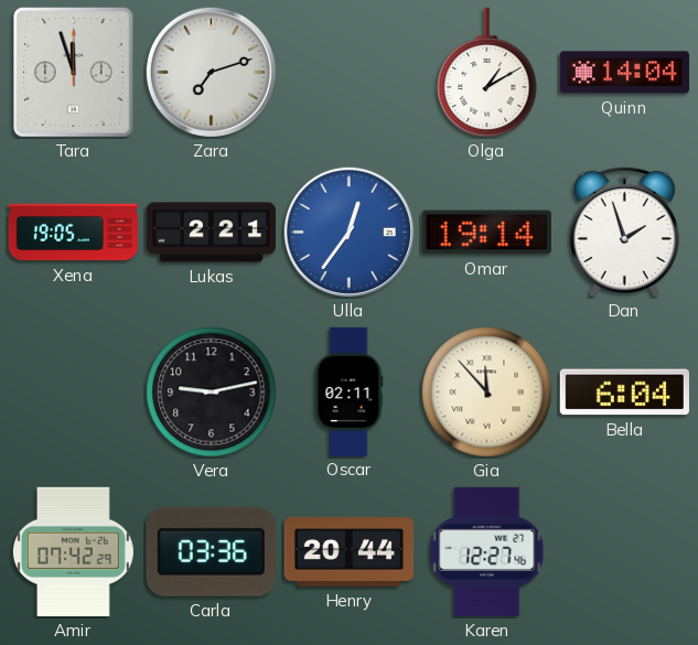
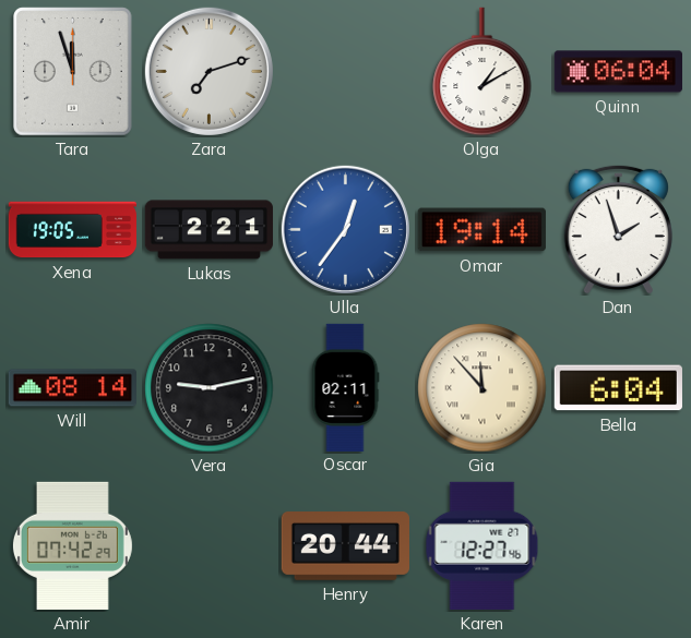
Quinn: 14:04 -> 06:04 (618, 72)
Will: none -> 08:14 (72, 388)
Carla: 03:36 -> none (211, 551)
